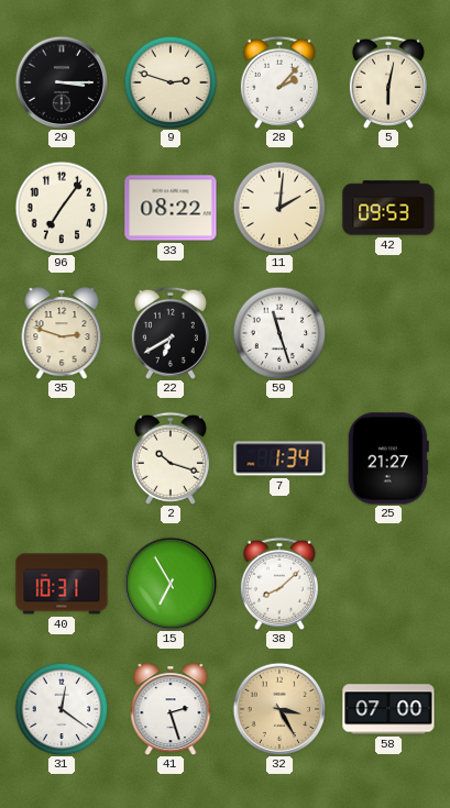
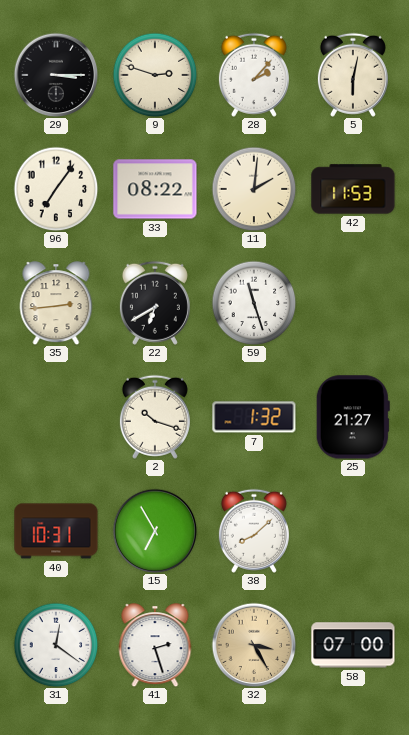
42: 09:53 -> 11:53 (353, 189)
35: 2:48 -> 2:44 (56, 303)
7: 1:34 -> 1:32 (254, 417)
